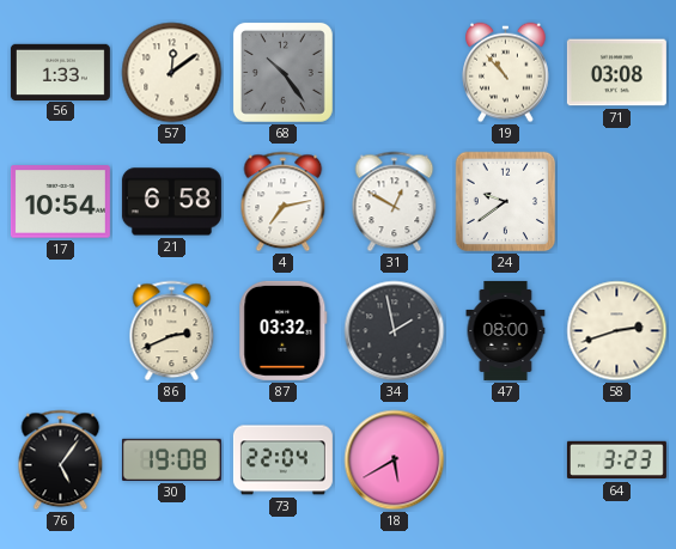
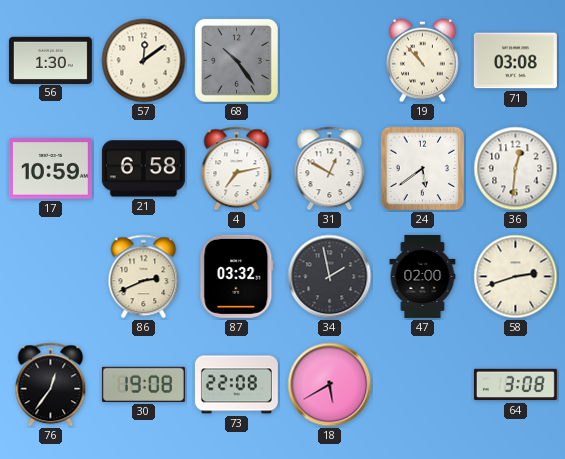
56: 1:33 -> 1:30 (50, 60)
17: 10:54 -> 10:59 (50, 169)
24: 9:39 -> 5:39 (423, 169)
36: none -> 12:31 (516, 169)
47: 08:00 -> 02:00 (423, 276)
76: 5:06 -> 12:36 (51, 385)
73: 22:04 -> 22:08 (236, 385)
64: 3:23 -> 3:08 (515, 385)
